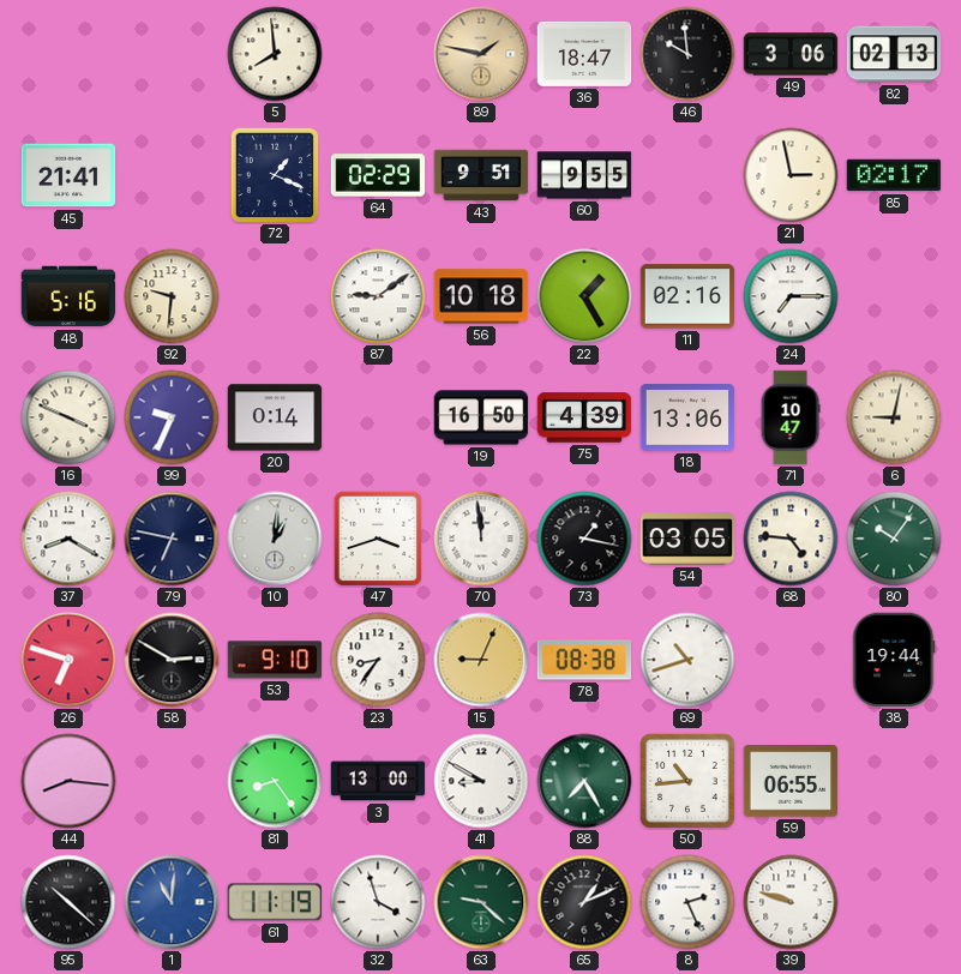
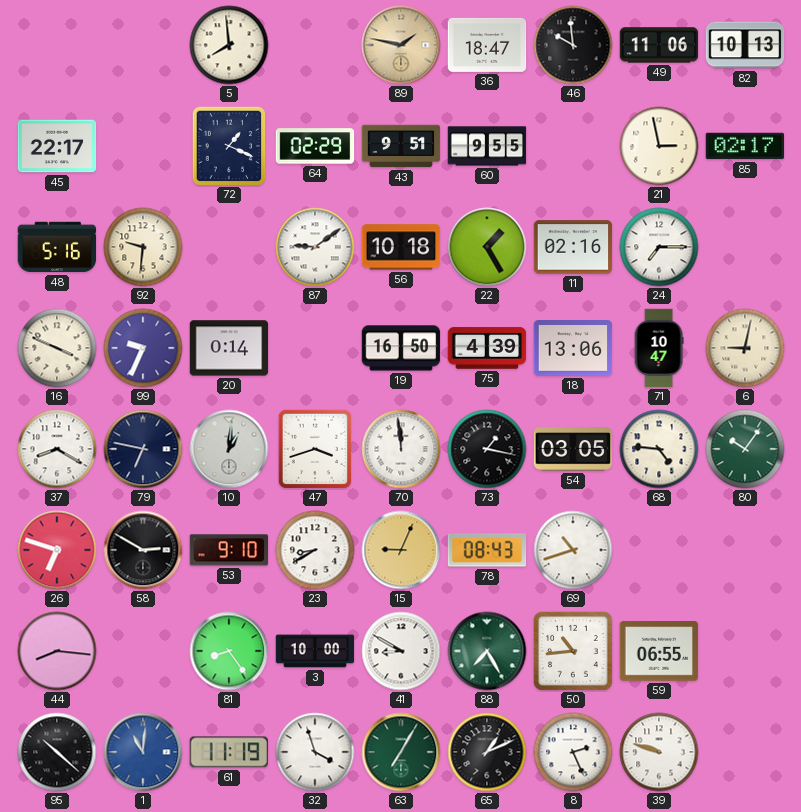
49: 3:06 -> 11:06 (659, 45)
82: 02:13 -> 10:13 (745, 45)
45: 21:41 -> 22:17 (57, 146)
23: 8:36 -> 8:40 (315, 550)
78: 08:38 -> 08:43 (487, 550)
38: 19:44 -> none (894, 660)
3: 13:00 -> 10:00 (315, 651)
63: 9:22 -> 7:05 (401, 752)
